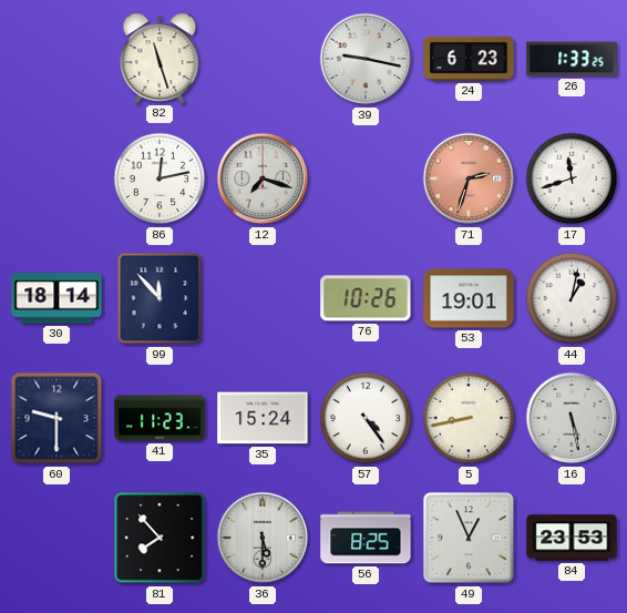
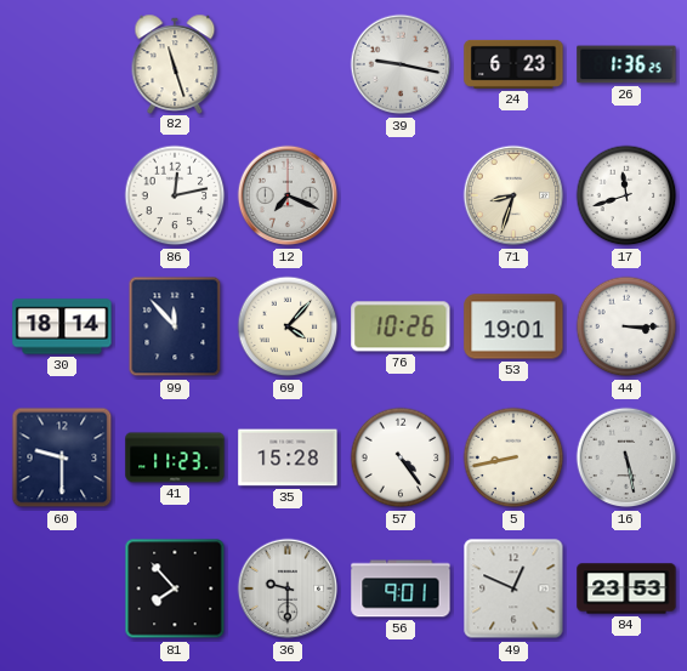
26: 1:33 -> 1:36 (626, 64)
12: 7:18 -> 7:19 (288, 195)
71: 2:33 -> 8:33 (513, 195)
71 dial: salmon -> cream (513, 195)
69: none -> 4:07 (288, 326)
44: 1:02 -> 3:15 (626, 326)
35: 15:24 -> 15:28 (288, 457)
36: 5:30 -> 9:30 (288, 588)
56: 8:25 -> 9:01 (401, 588)
49: 12:56 -> 12:49 (513, 588)
